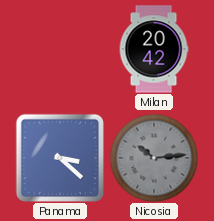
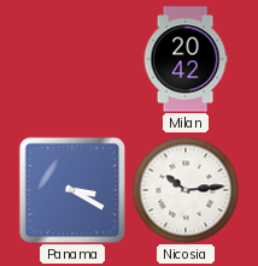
Panama: 3:22 -> 3:20 (71, 189)
Nicosia dial: grey -> white (186, 190)
